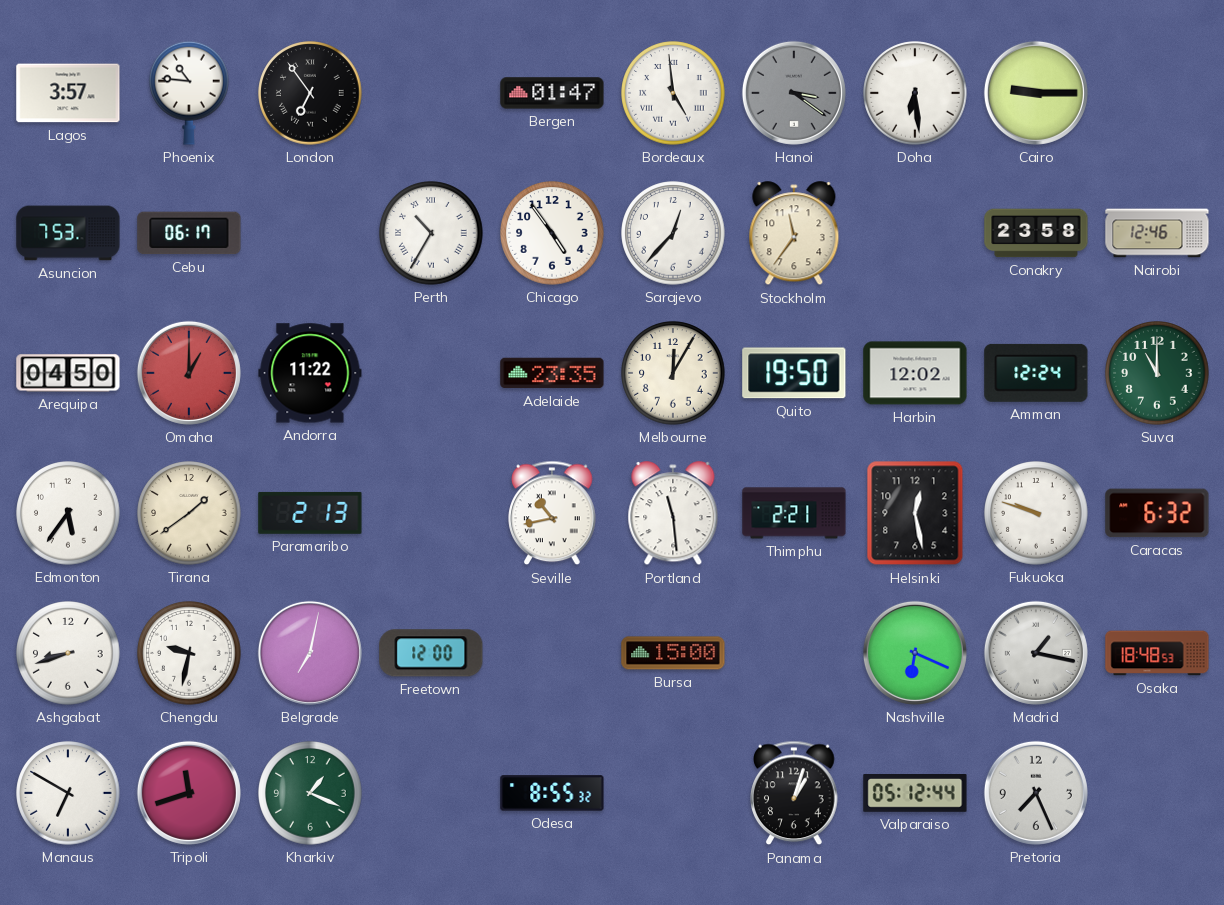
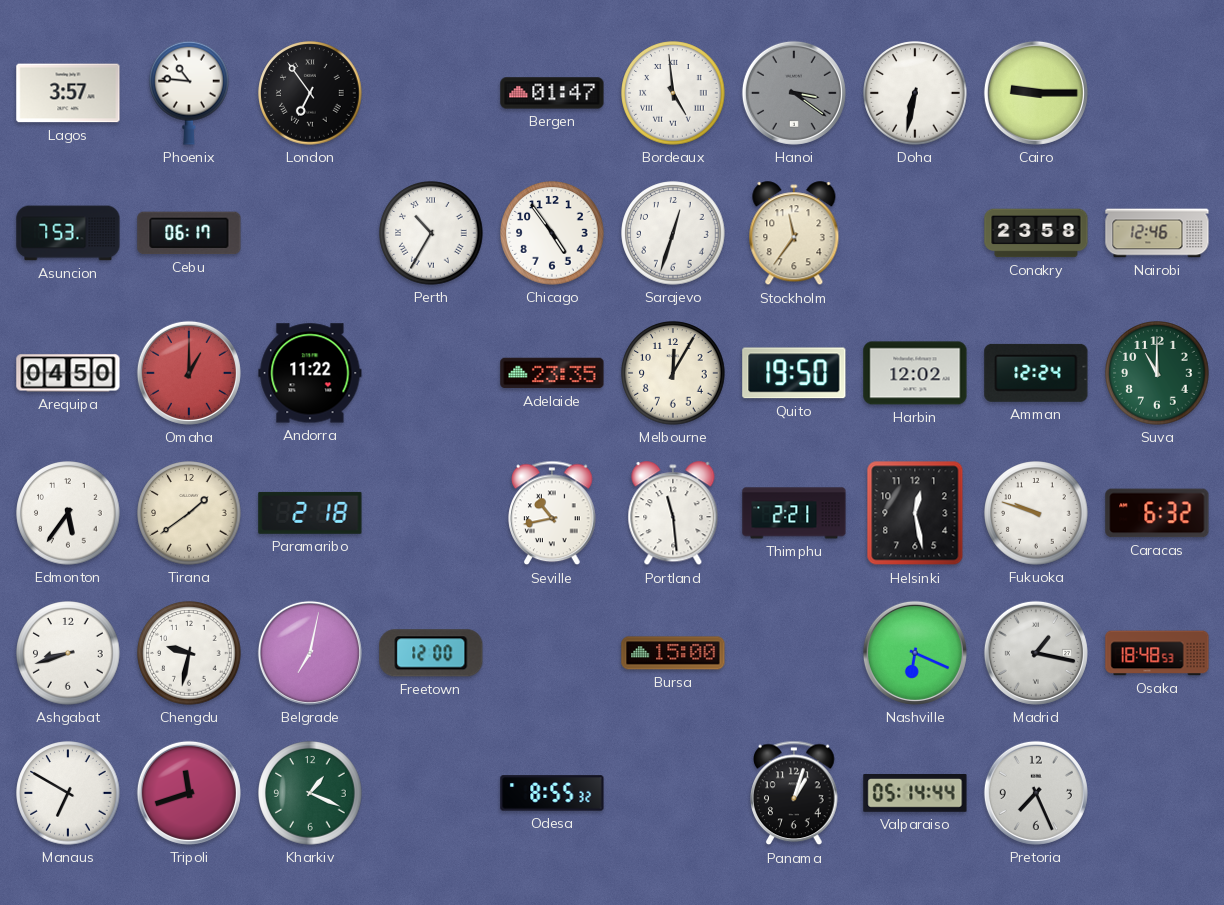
Doha: 6:29 -> 6:32 (915, 93)
Sarajevo: 12:37 -> 12:33 (673, 233)
Paramaribo: 2:13 -> 2:18 (310, 513)
Valparaiso: 05:12 -> 05:14 (915, 794)
